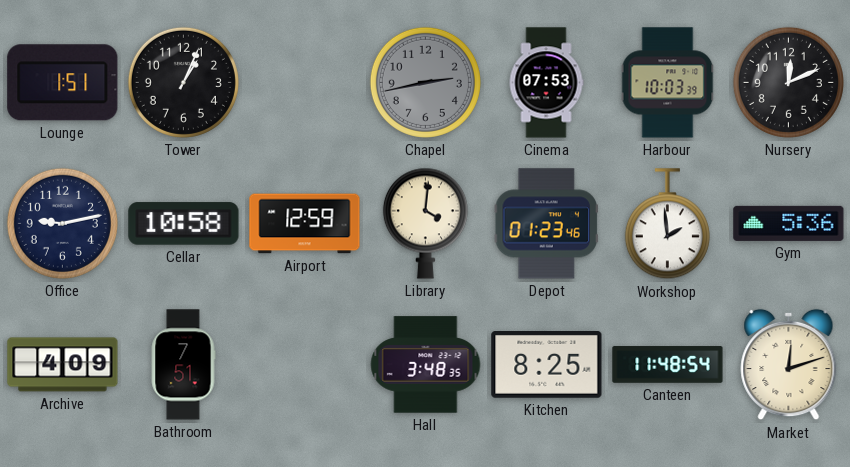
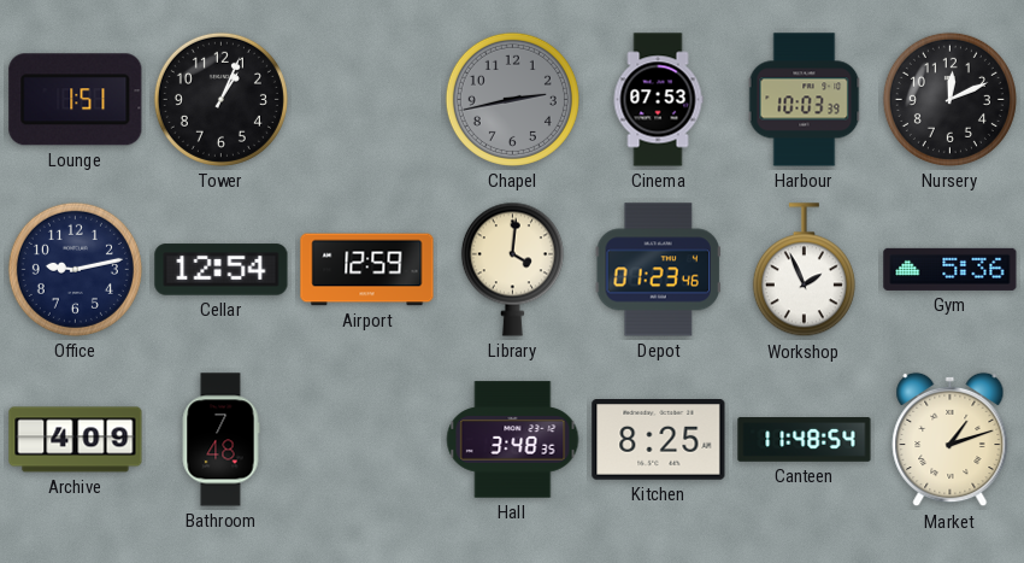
Cellar: 10:58 -> 12:54 (222, 270)
Workshop: 1:59 -> 1:56 (804, 270)
Bathroom: 7:51 -> 7:48 (220, 440)
Market: 12:12 -> 1:12 (951, 440)
